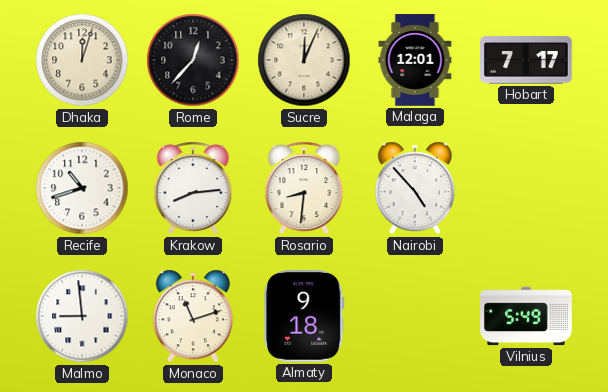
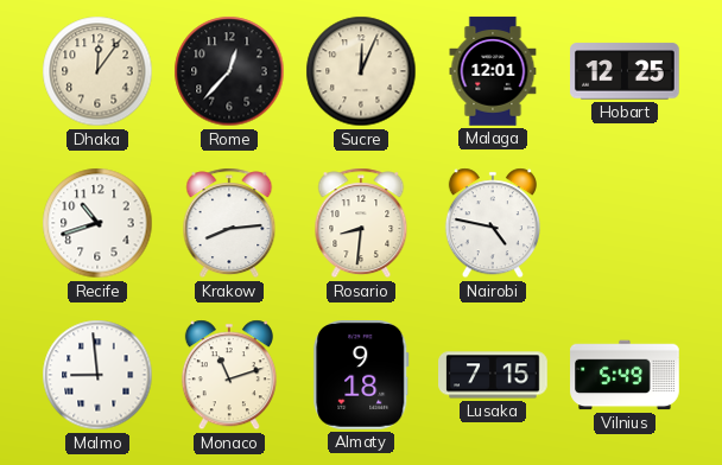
Dhaka: 12:03 -> 12:06 (97, 71)
Hobart: 7:17 -> 12:25 (626, 71)
Nairobi: 4:53 -> 4:47 (493, 223)
Lusaka: none -> 7:15 (493, 375)
